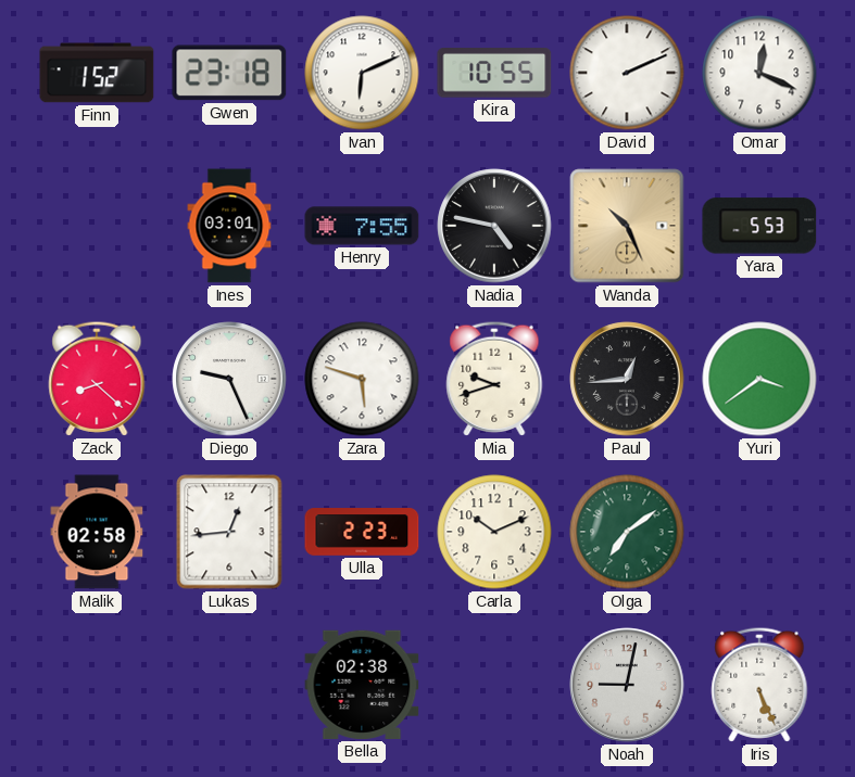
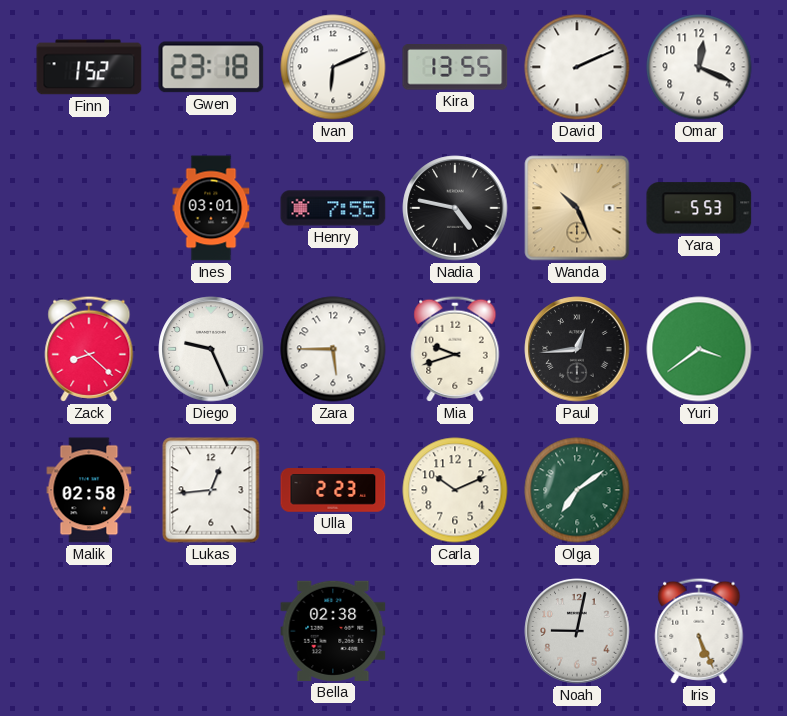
Kira: 10:55 -> 13:55 (455, 67)
Zara: 5:48 -> 5:45 (333, 349)
